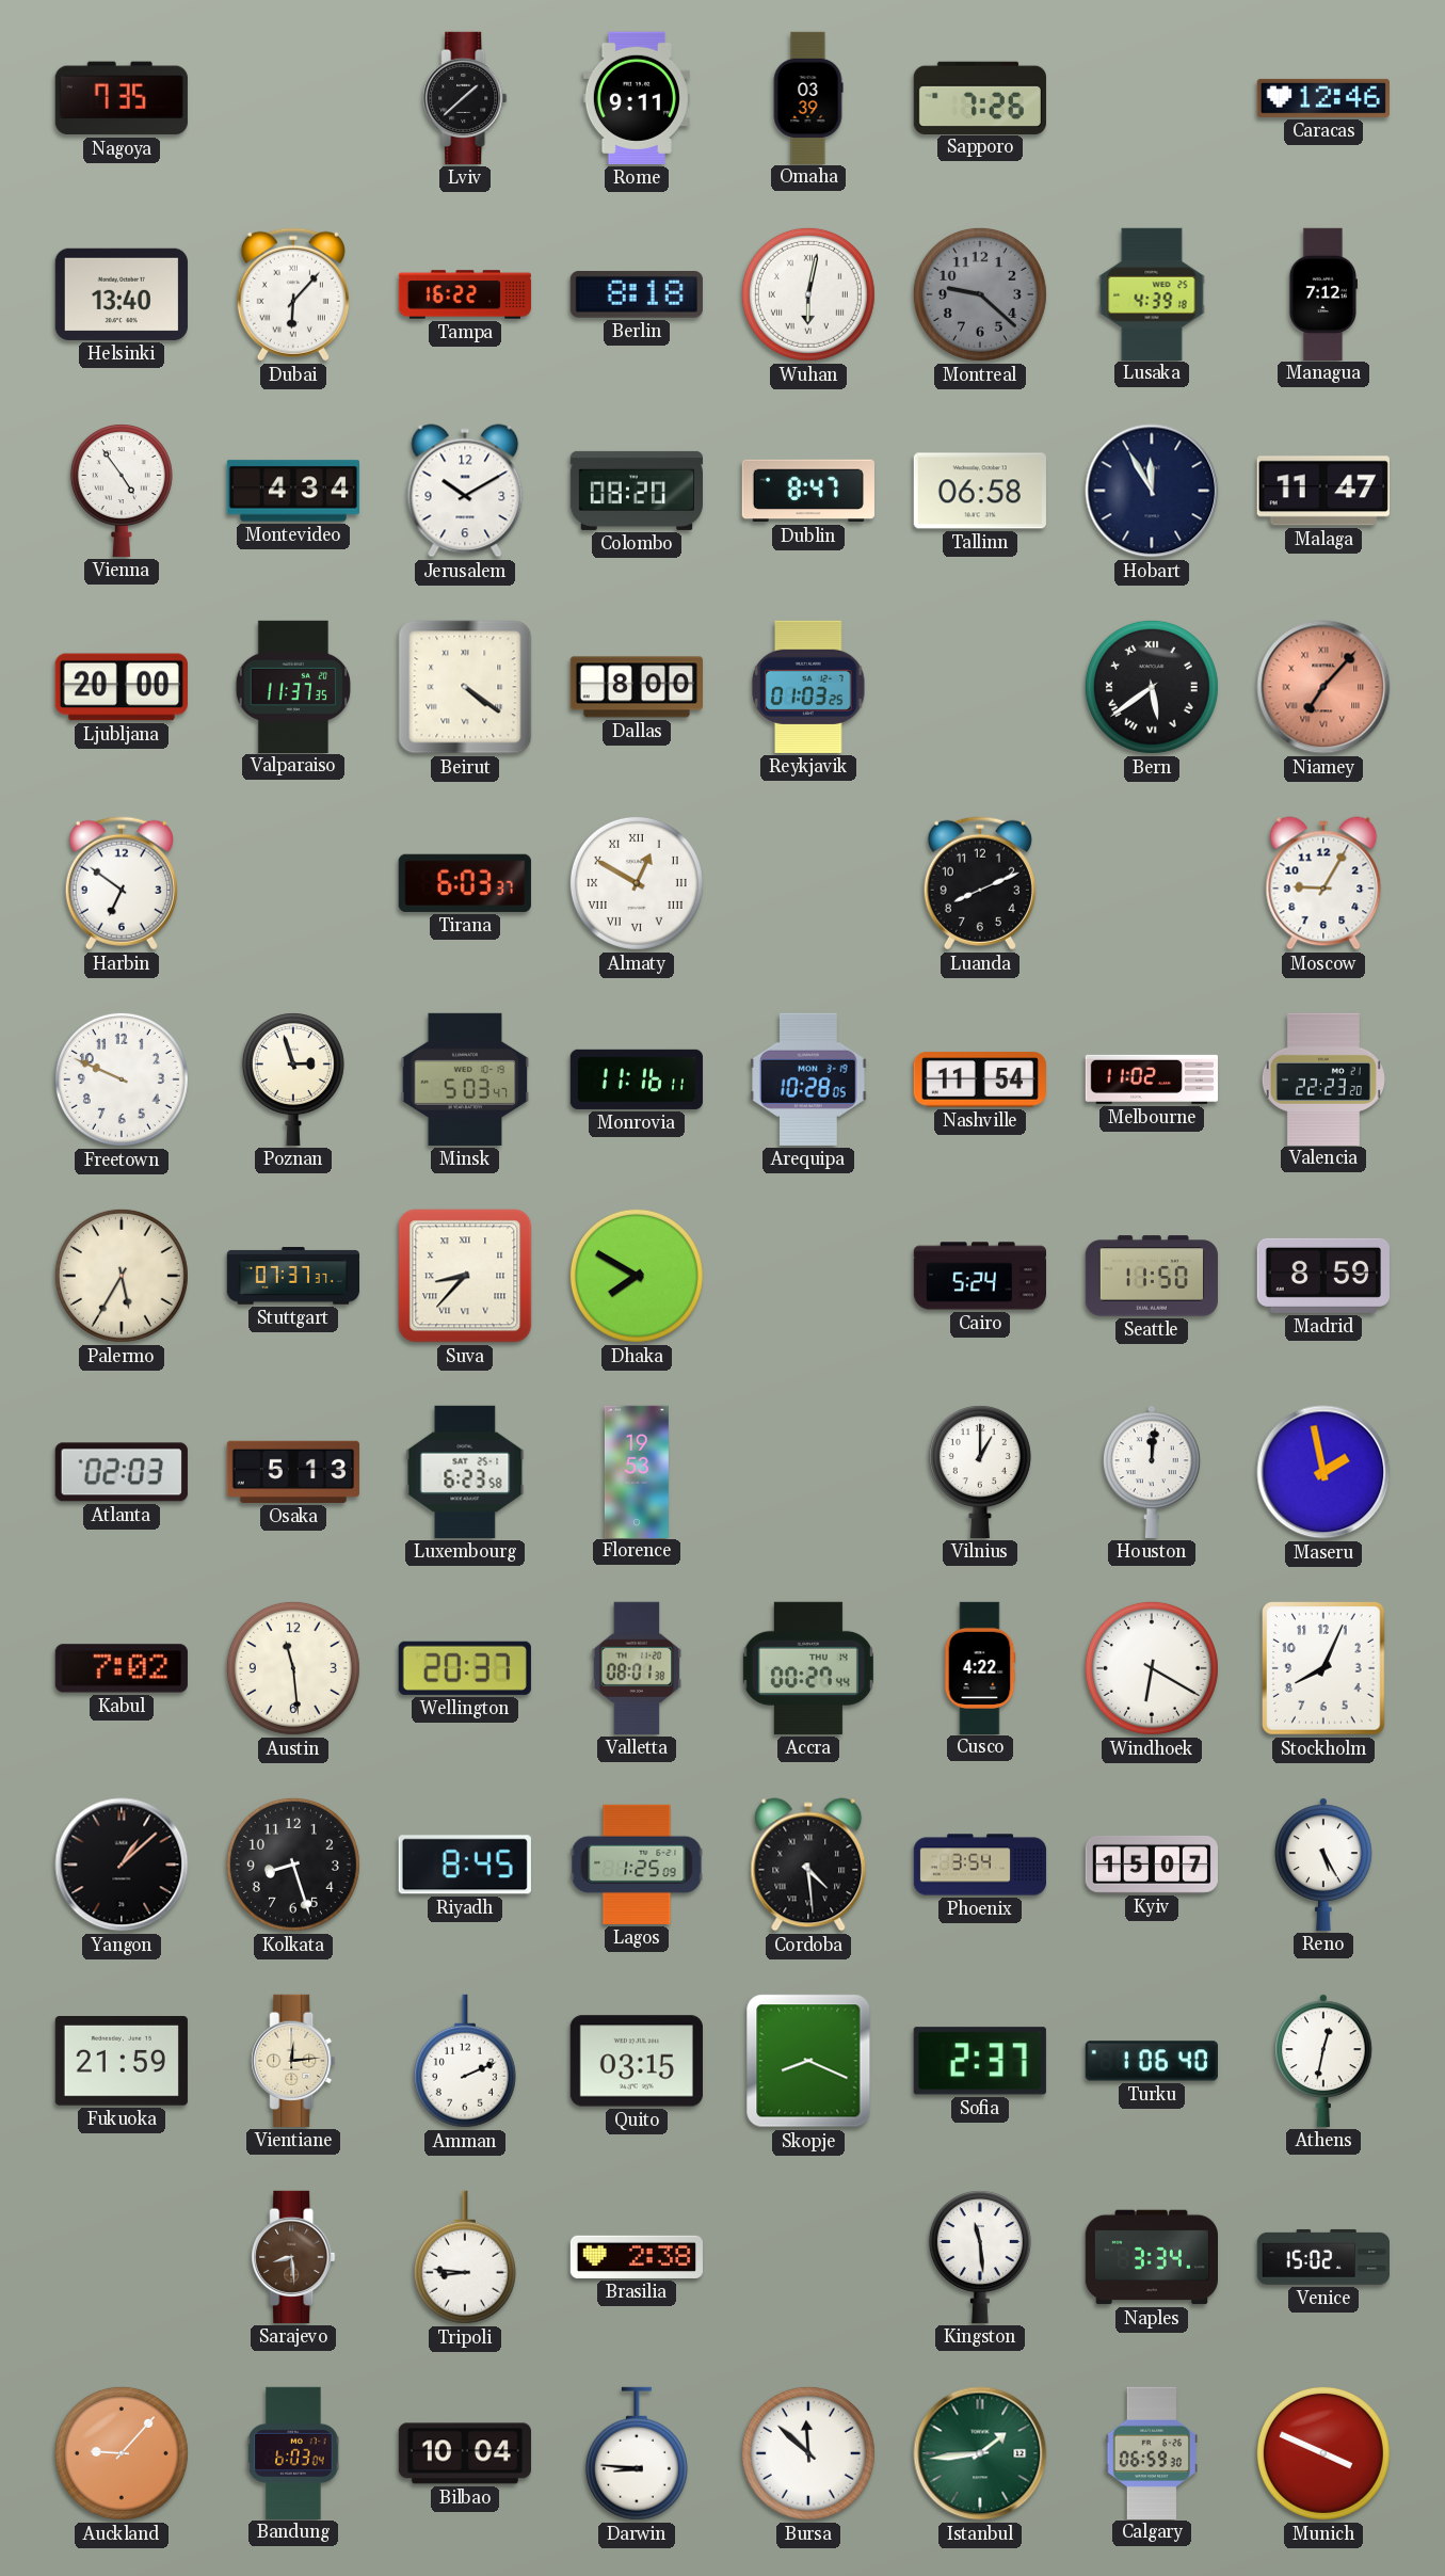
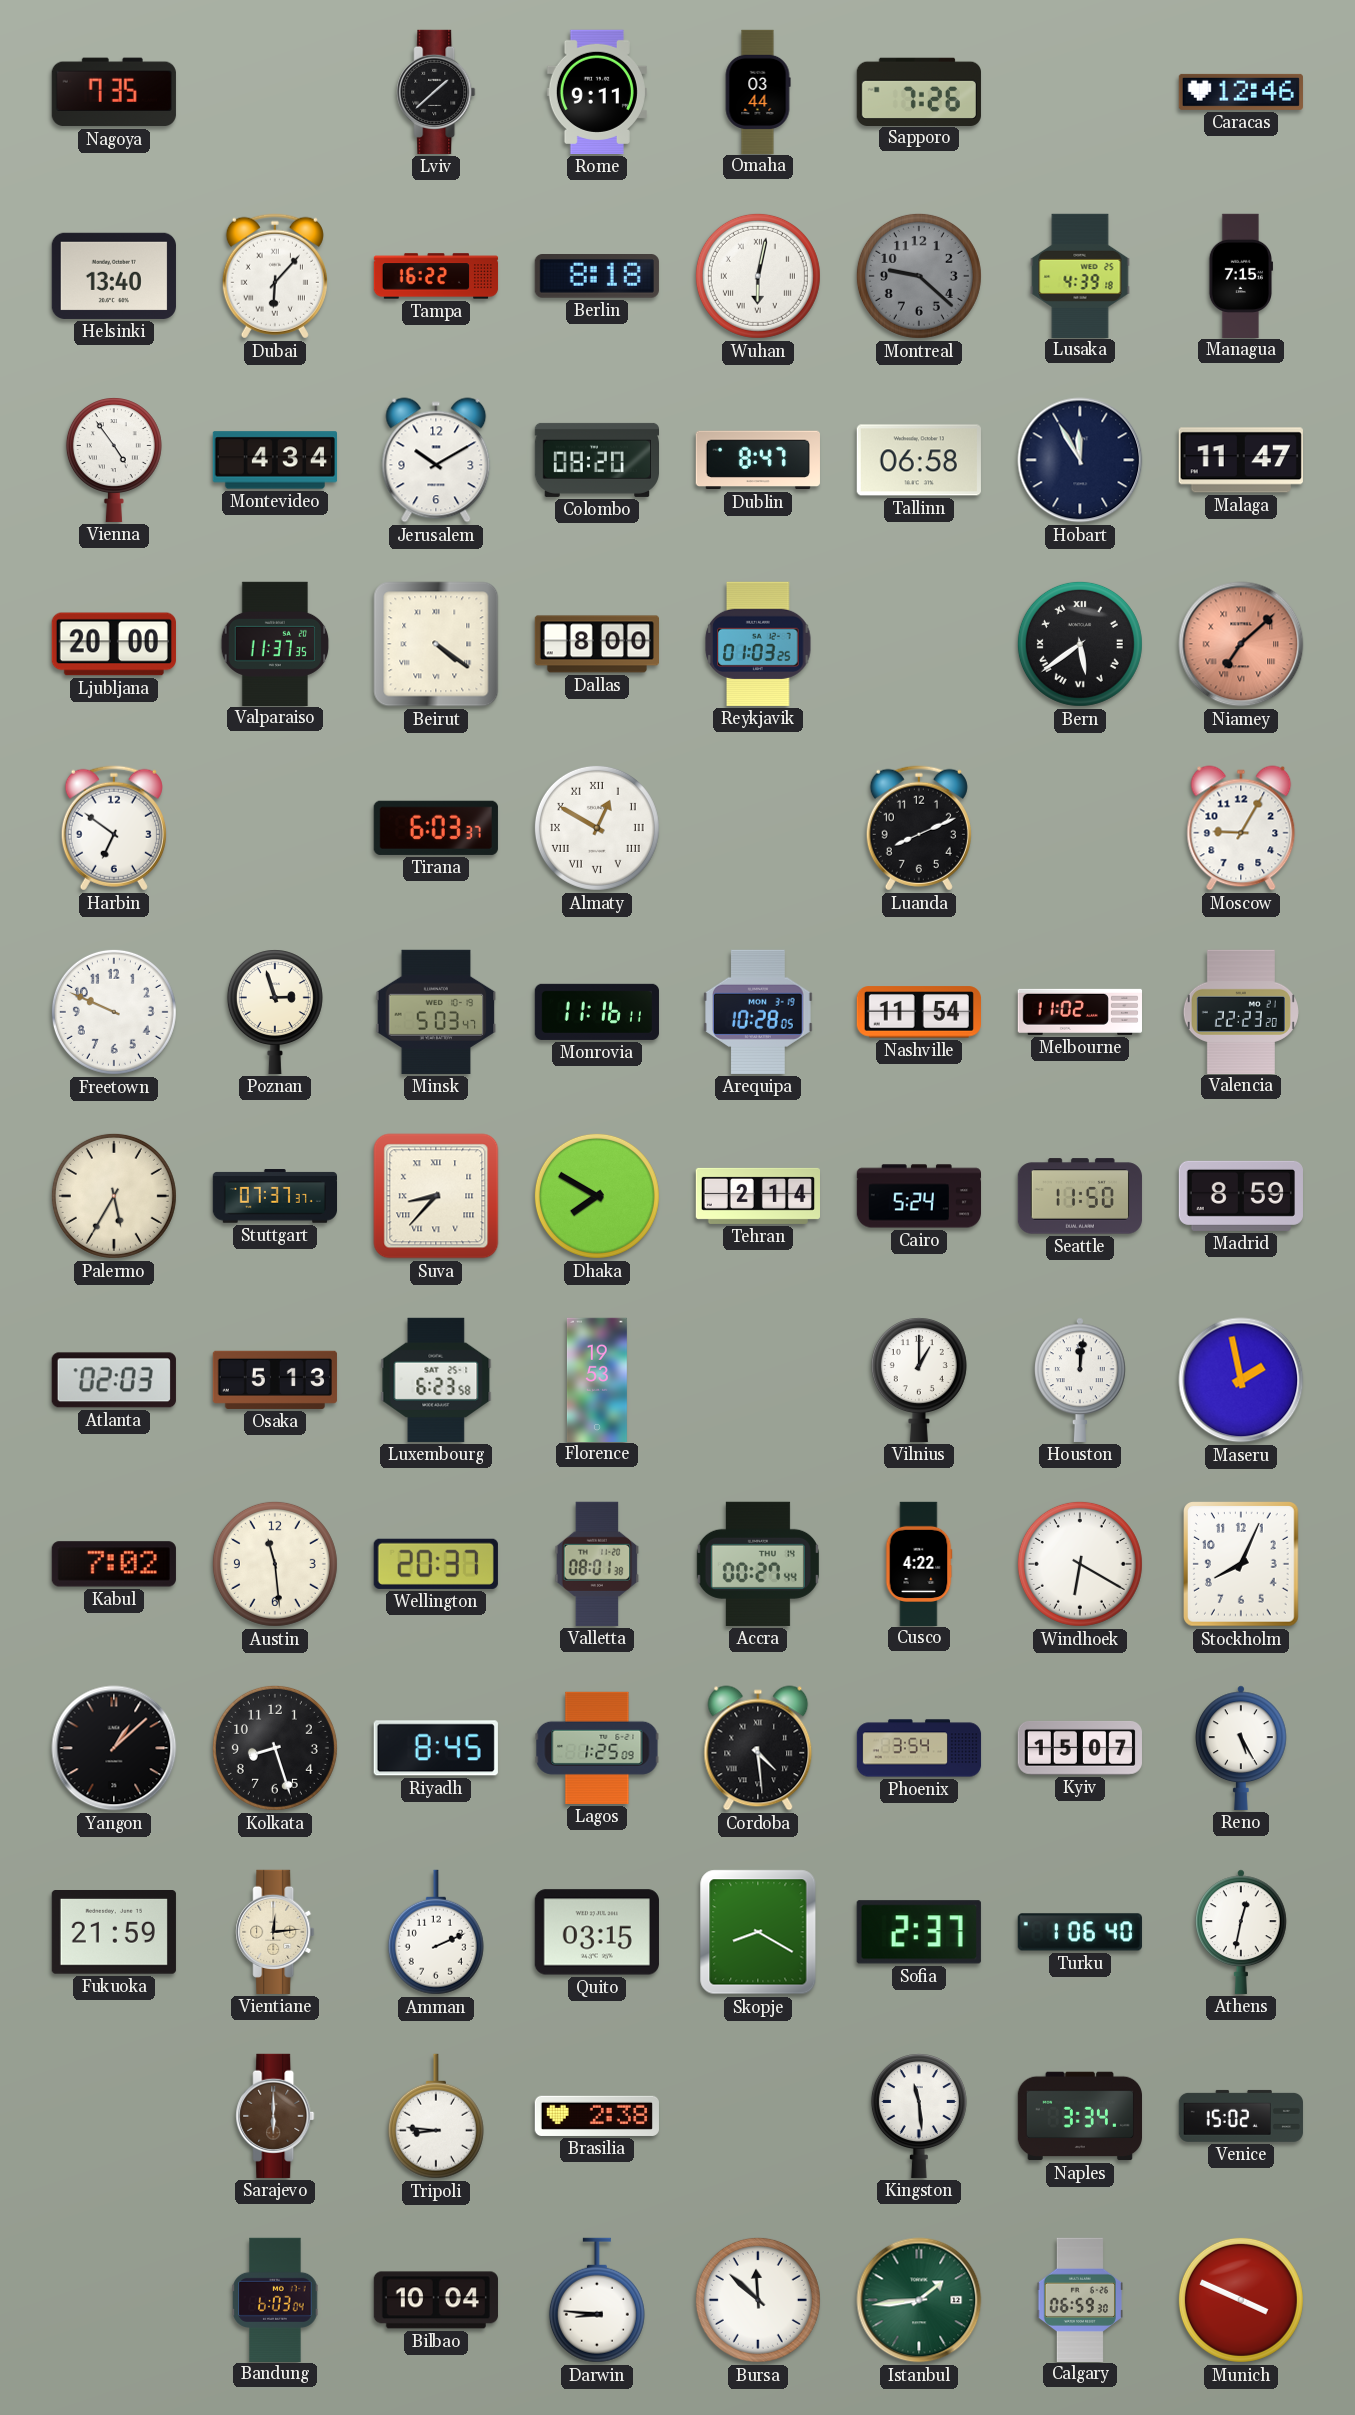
Omaha: 03:39 -> 03:44 (758, 91)
Managua: 7:12 -> 7:15 (1240, 275)
Niamey: 7:07 -> 7:08 (1241, 644)
Tehran: none -> 2:14 (757, 1196)
Skopje: 8:19 -> 8:20 (758, 1932)
Sarajevo: 8:29 -> 6:00 (275, 2116)
Auckland: 9:07 -> none (122, 2453)
